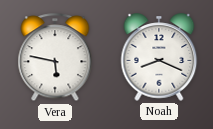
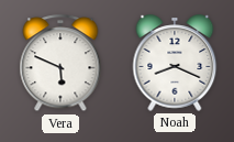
Vera: 5:47 -> 5:49 (60, 64)
